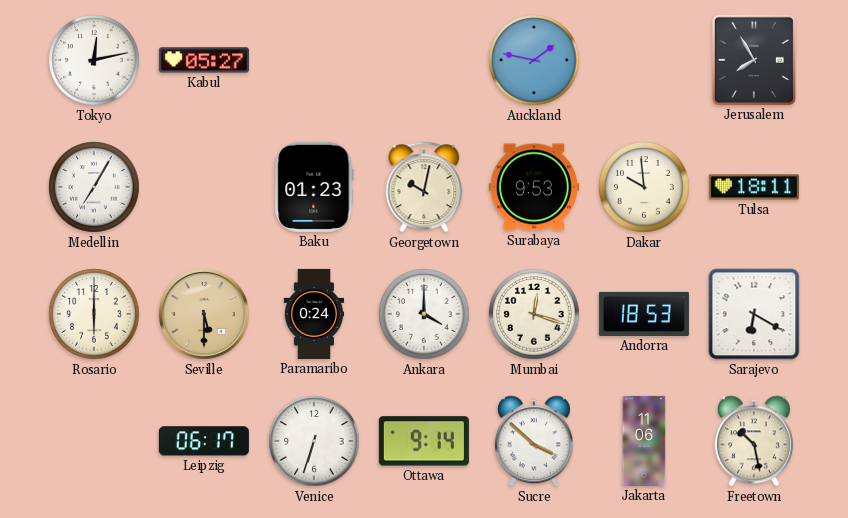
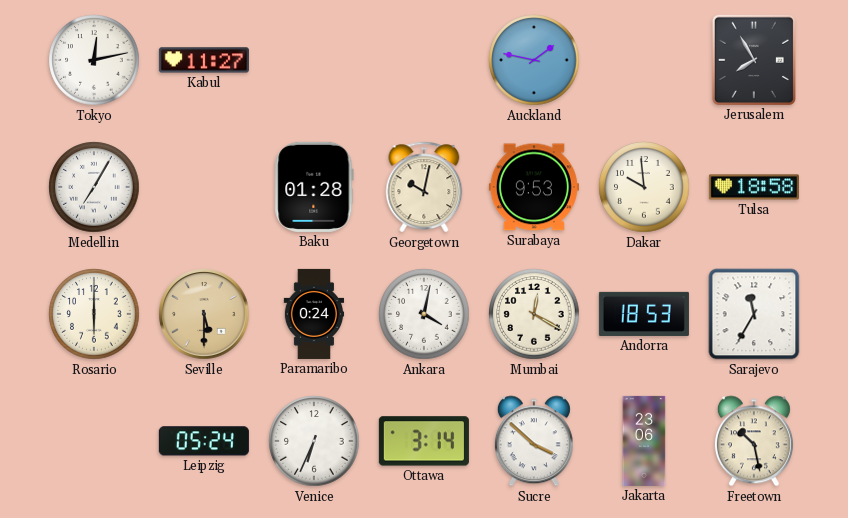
Kabul: 05:27 -> 11:27 (204, 60)
Baku: 01:23 -> 01:28 (314, 187)
Tulsa: 18:11 -> 18:58 (754, 187)
Ankara: 4:00 -> 4:02 (424, 314)
Mumbai: 12:18 -> 12:20 (534, 314)
Sarajevo: 6:20 -> 11:35 (754, 314)
Leipzig: 06:17 -> 05:24 (204, 441)
Venice: 6:33 -> 6:34 (314, 441)
Ottawa: 9:14 -> 3:14 (424, 441)
Jakarta: 11:06 -> 23:06 (644, 441)
